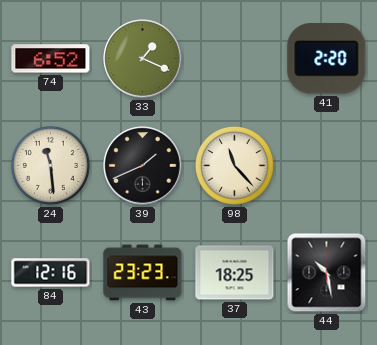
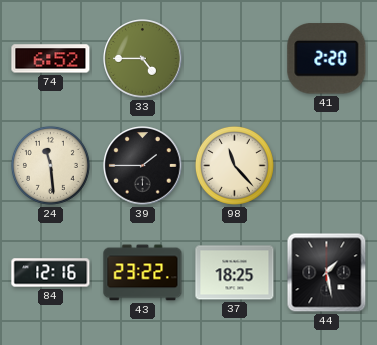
33: 1:19 -> 4:45 (143, 59)
39: 1:41 -> 1:45 (143, 166)
43: 23:23 -> 23:22 (143, 273)
44: 10:28 -> 1:28 (327, 273)
